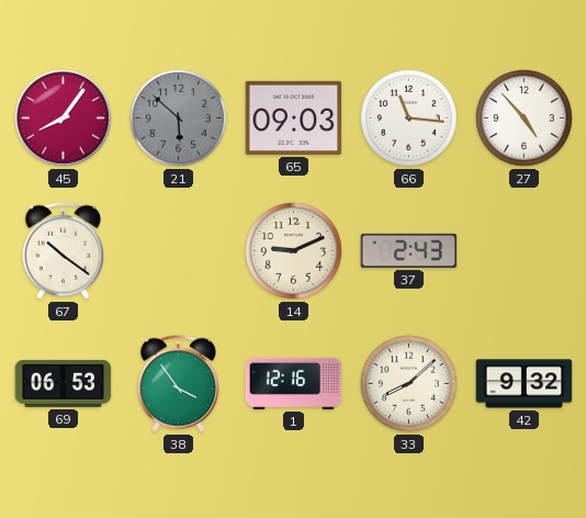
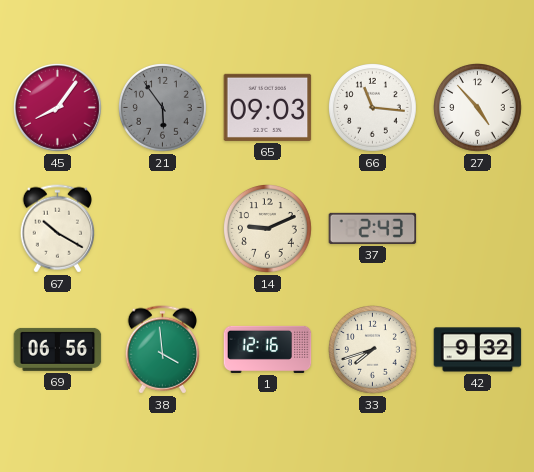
21: 5:52 -> 5:54 (163, 108)
67: 10:21 -> 10:20 (57, 229)
69: 06:53 -> 06:56 (58, 349)
38: 3:54 -> 3:59 (162, 350)
33: 8:08 -> 7:42 (373, 350)
